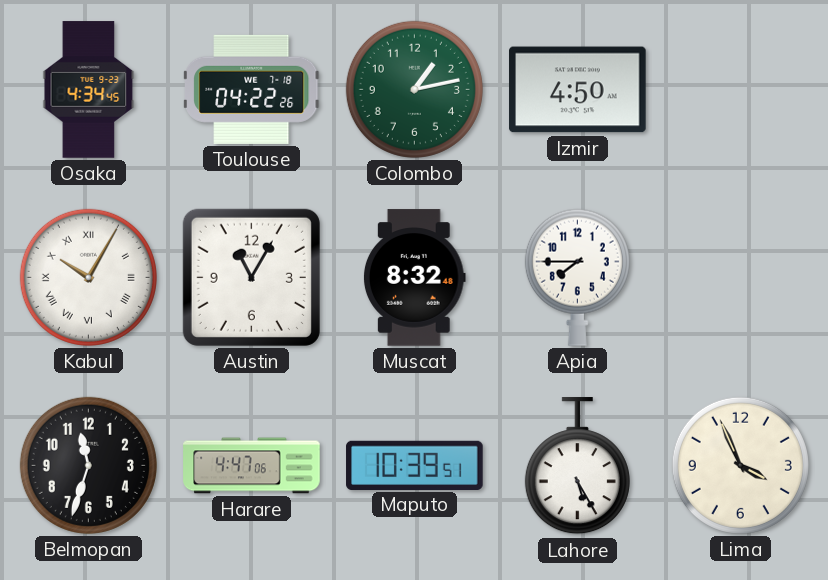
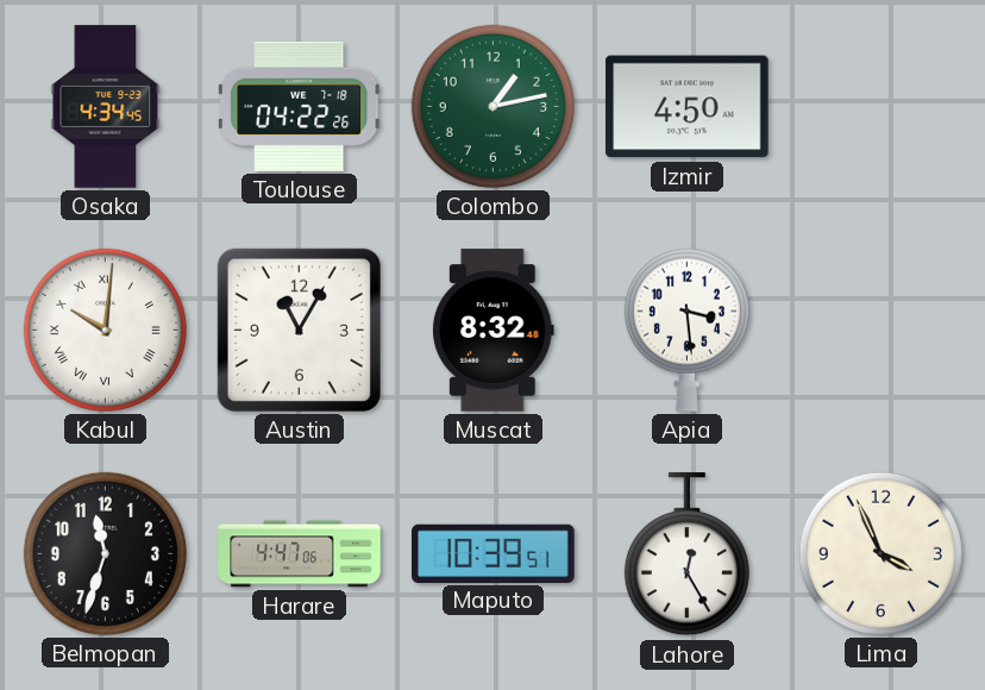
Kabul: 10:05 -> 10:01 (105, 330)
Apia: 7:45 -> 3:29 (686, 330)
Lahore: 5:25 -> 12:25 (686, 554)
